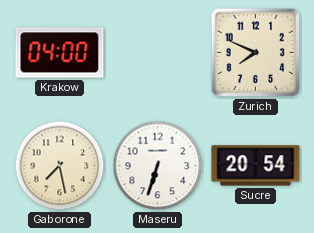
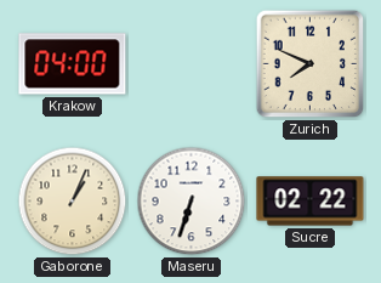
Gaborone: 7:28 -> 1:04 (73, 202)
Sucre: 20:54 -> 02:22 (311, 202)
